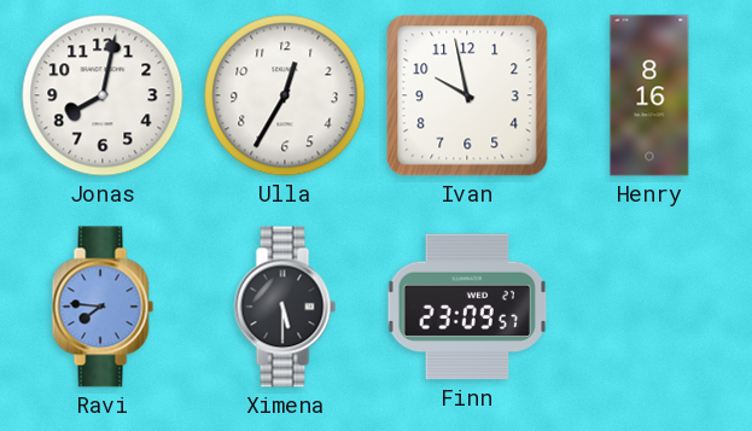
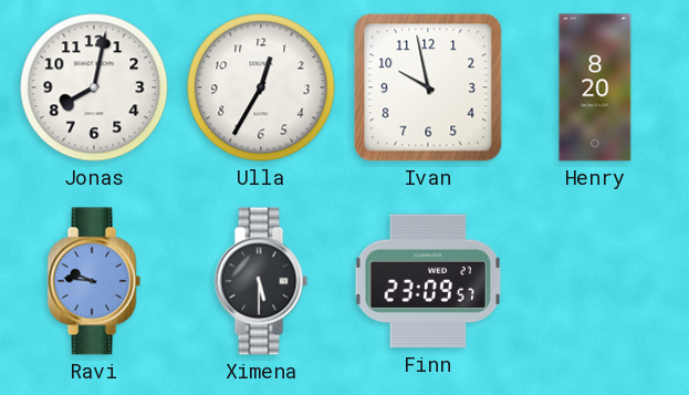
Henry: 8:16 -> 8:20 (595, 87)
Ravi: 7:46 -> 9:46 (94, 281)
